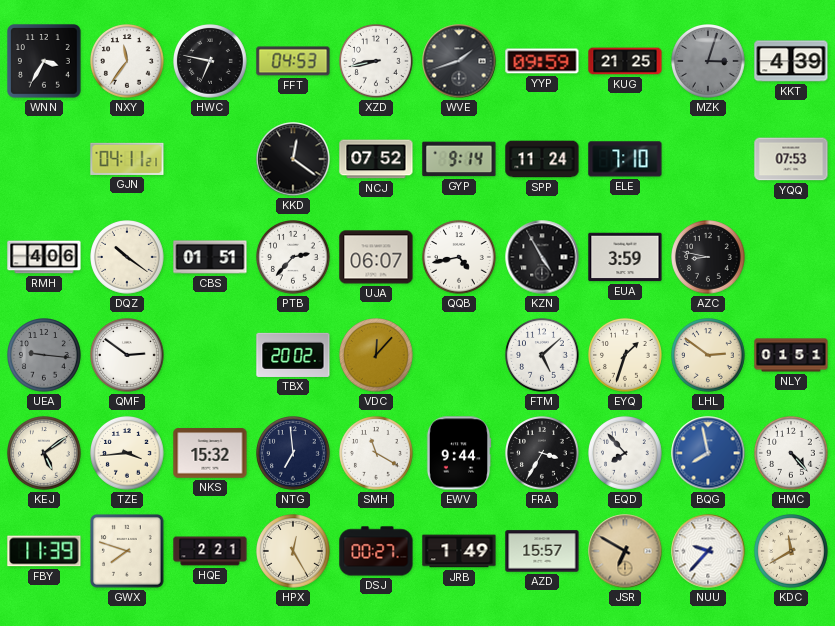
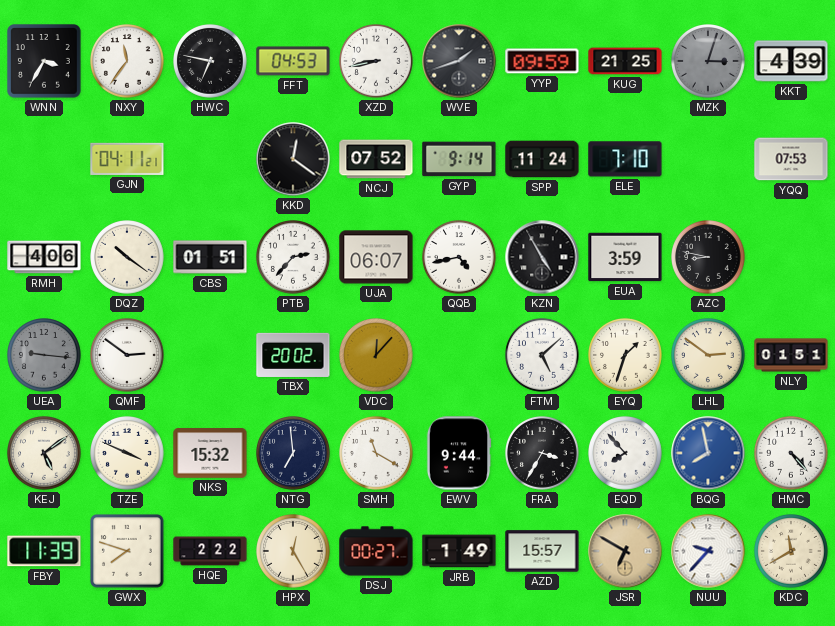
TZE: 3:44 -> 3:49 (128, 454)
HQE: 2:21 -> 2:22 (210, 551)
